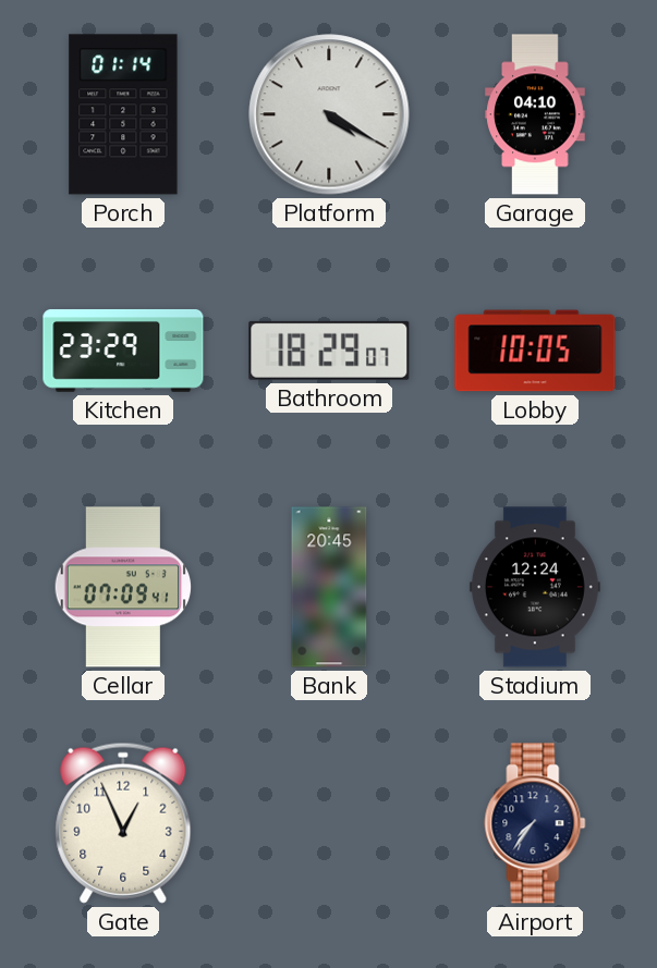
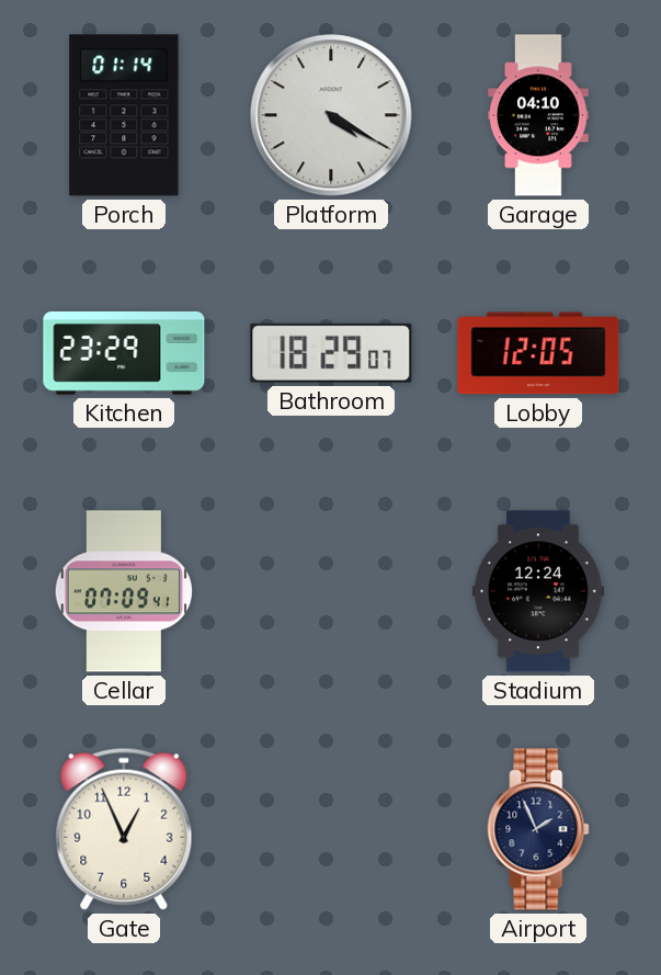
Lobby: 10:05 -> 12:05 (538, 353)
Bank: 20:45 -> none (329, 587)
Airport: 7:36 -> 1:56 (538, 829)
